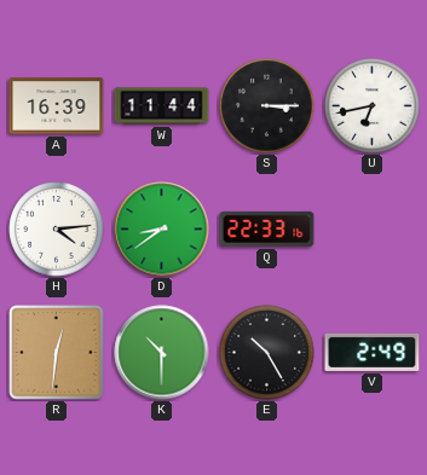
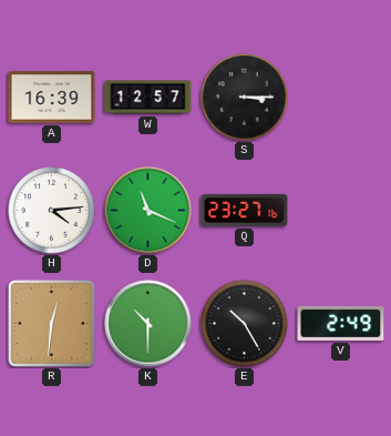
W: 11:44 -> 12:57 (148, 98)
U: 6:43 -> none (373, 106)
D: 8:39 -> 11:19 (148, 211)
Q: 22:33 -> 23:27 (245, 210)
